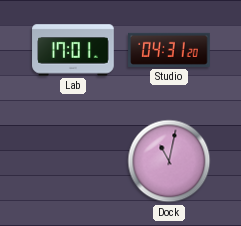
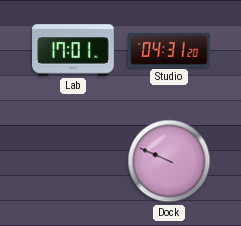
Dock: 11:02 -> 9:49 (169, 161)
